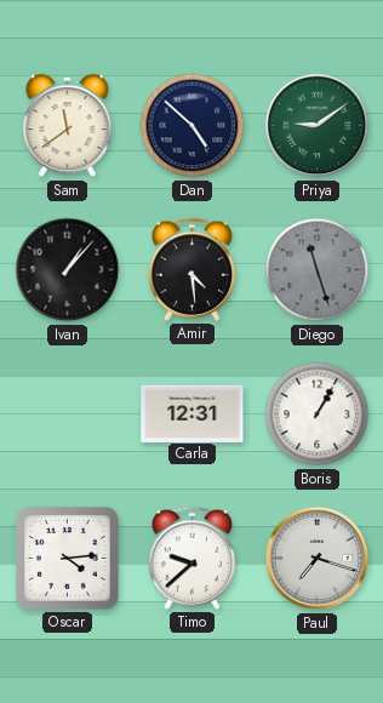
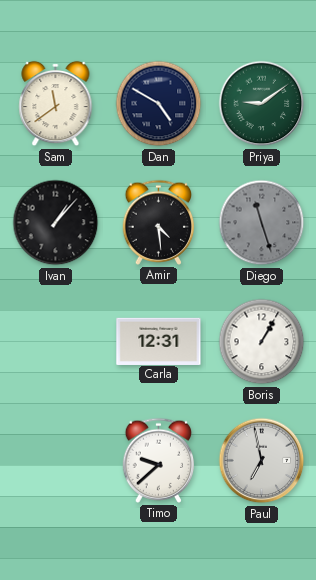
Dan: 4:52 -> 4:50 (159, 104)
Oscar: 4:14 -> none (68, 559)
Paul: 7:18 -> 6:58 (262, 461)
